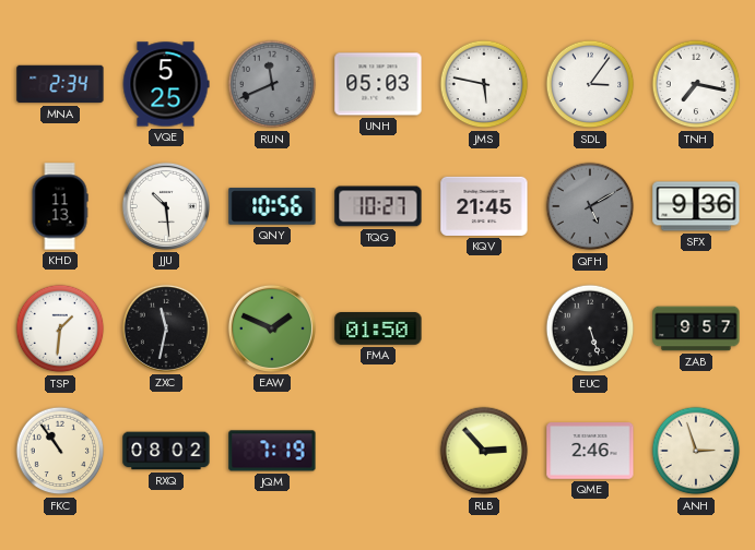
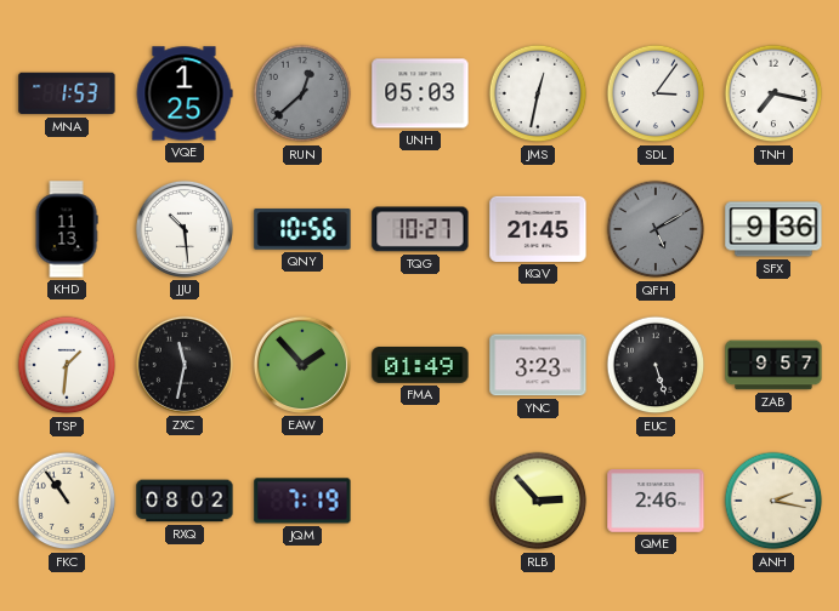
MNA: 2:34 -> 1:53 (67, 93)
VQE: 5:25 -> 1:25 (185, 93)
RUN: 11:41 -> 12:38 (302, 93)
JMS: 5:47 -> 12:32 (538, 93)
EAW: 1:49 -> 1:53 (302, 365)
FMA: 01:50 -> 01:49 (420, 366)
YNC: none -> 3:23 (538, 365)
ANH: 2:57 -> 2:17 (773, 501)
